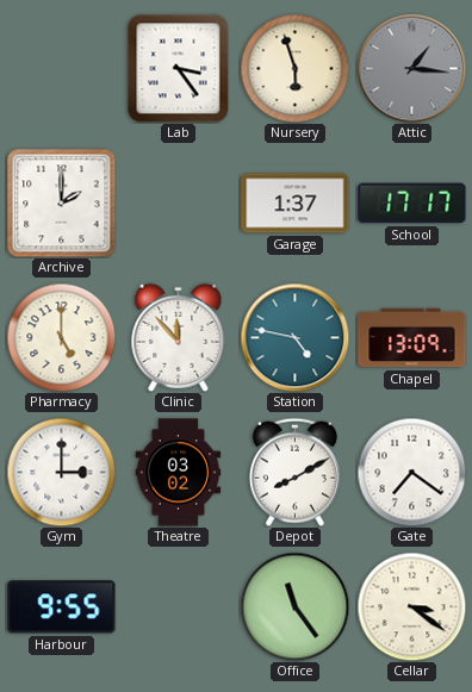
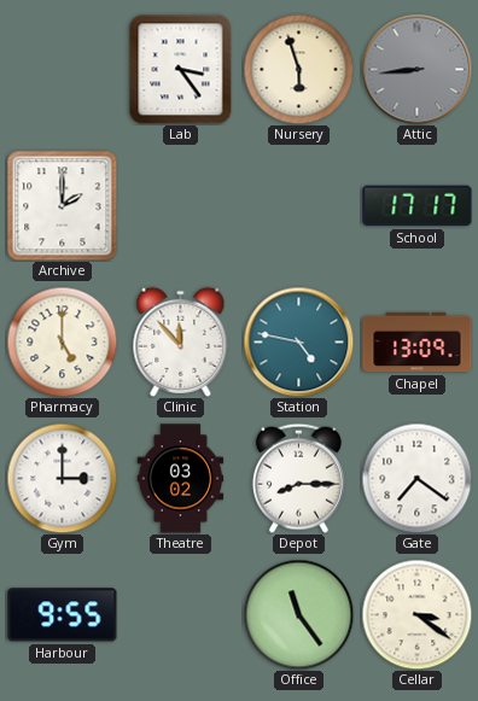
Attic: 1:16 -> 8:44 (416, 69)
Garage: 1:37 -> none (296, 204)
Depot: 8:10 -> 8:15 (298, 478)
